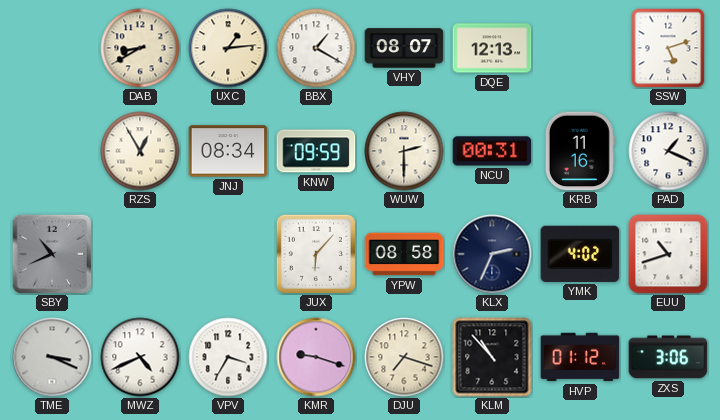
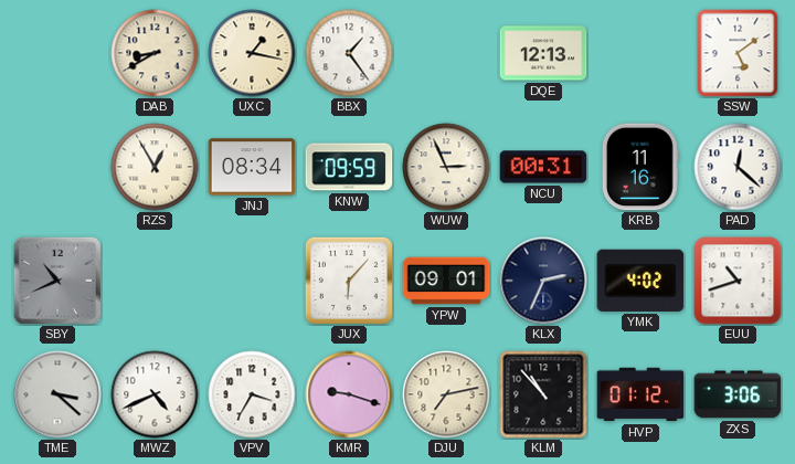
UXC: 1:14 -> 1:17 (252, 53)
BBX: 1:20 -> 1:24 (349, 53)
VHY: 08:07 -> none (404, 48)
SSW: 5:12 -> 5:09 (738, 53)
WUW: 2:30 -> 2:56 (446, 167)
PAD: 1:19 -> 12:22 (738, 167)
YPW: 08:58 -> 09:01 (446, 281)
TME: 3:19 -> 3:22 (57, 394)
DJU: 7:18 -> 7:13 (446, 394)
